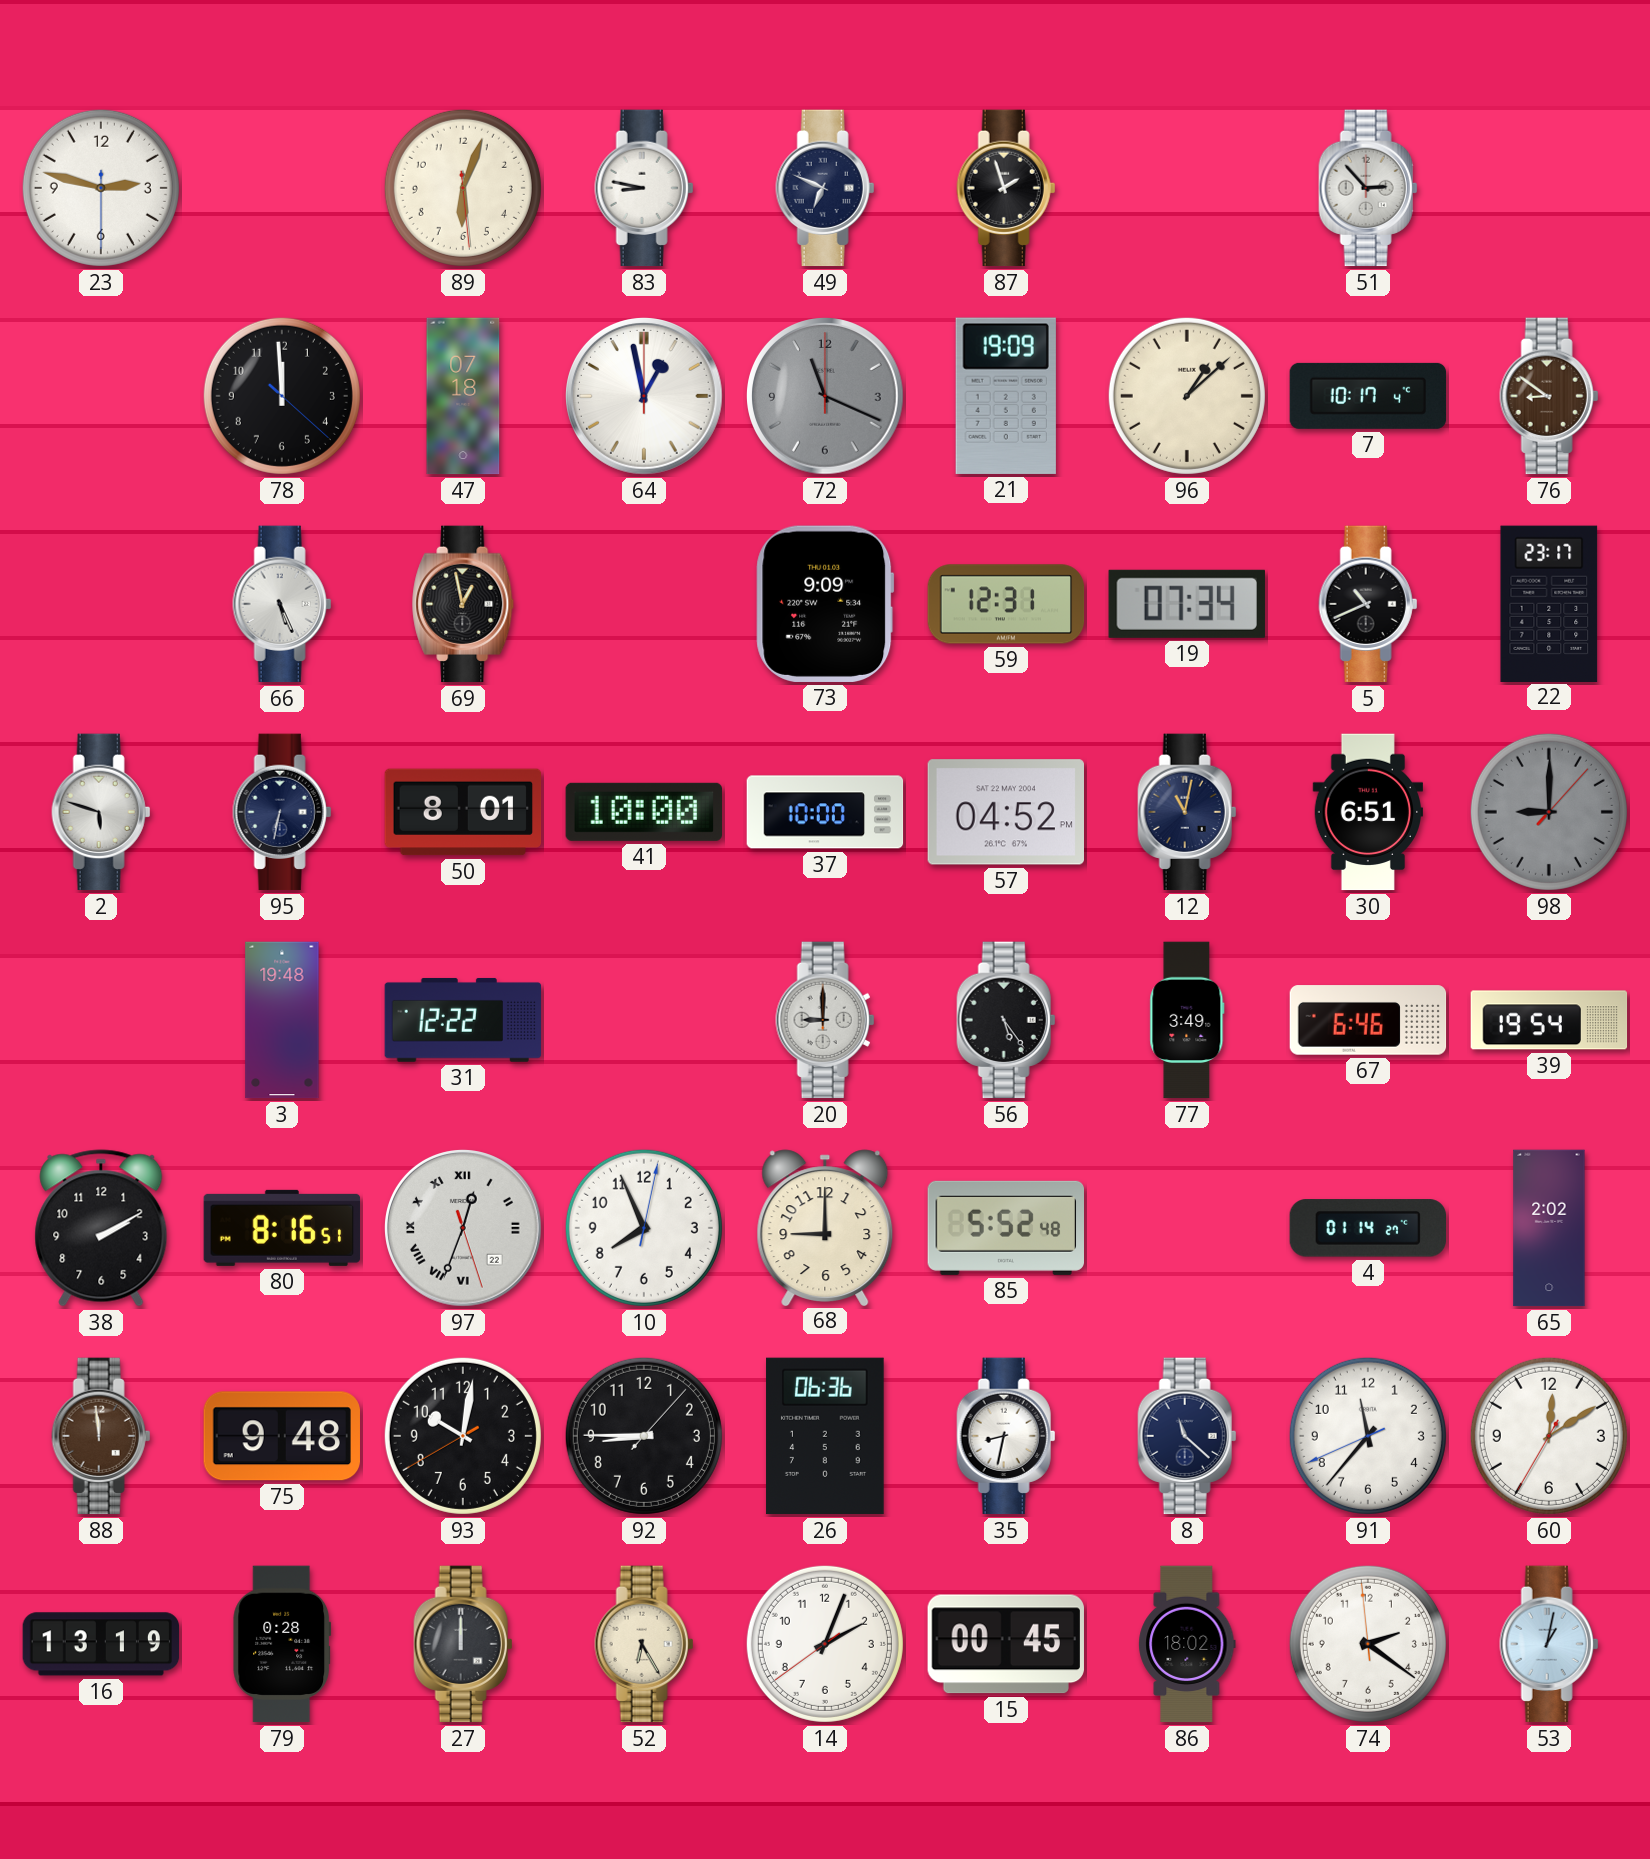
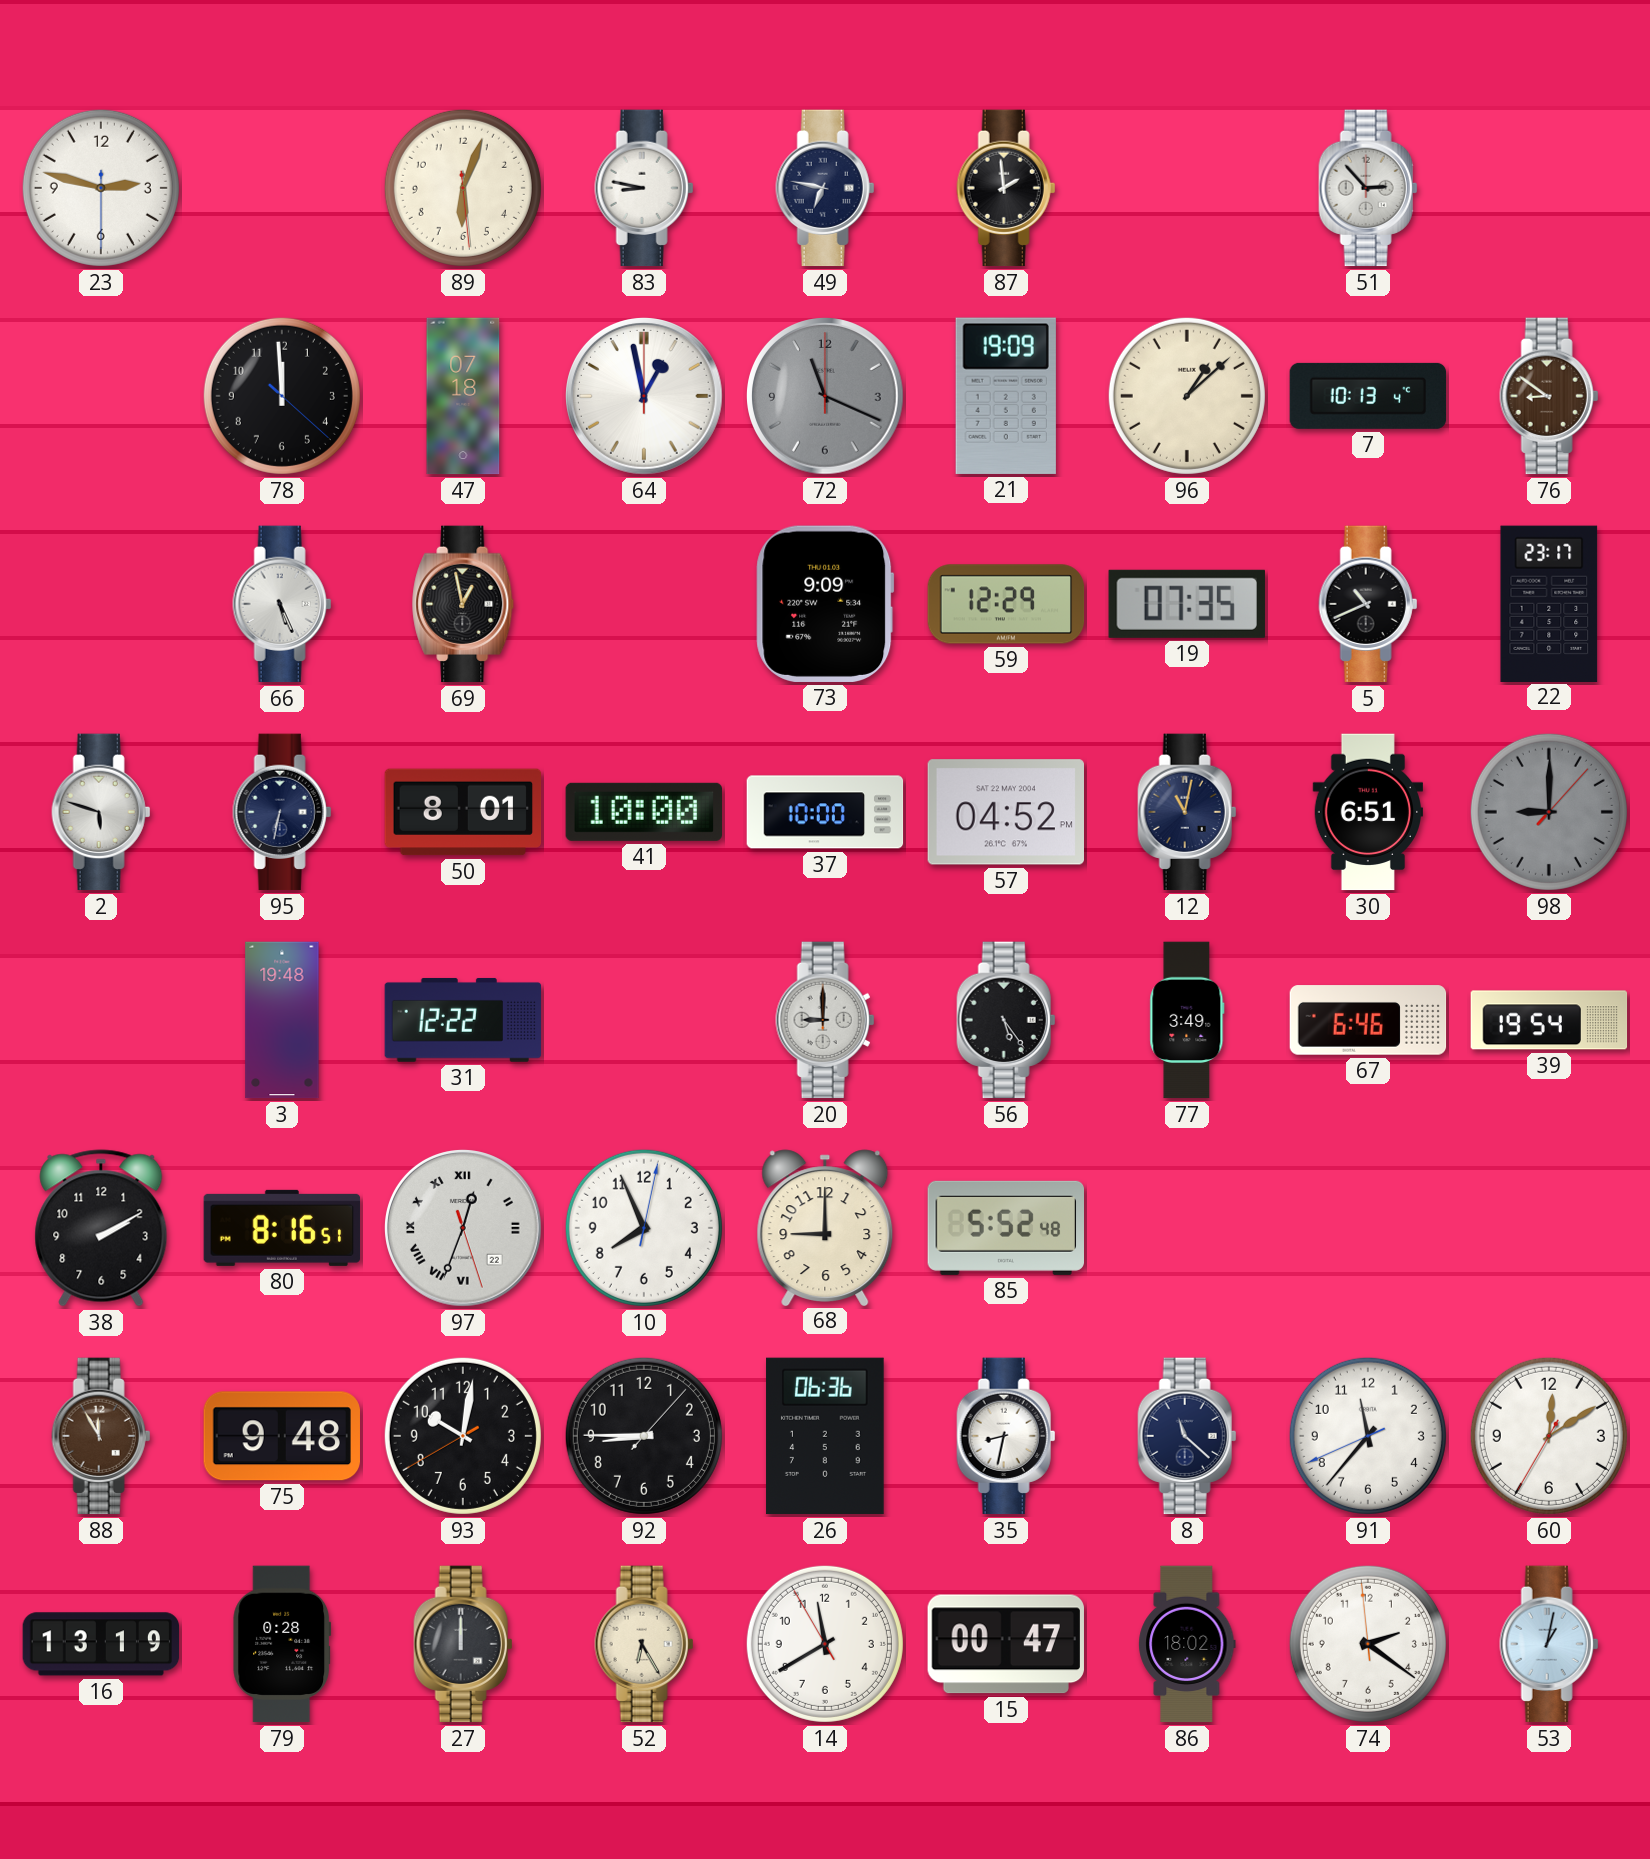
49: 6:49 -> 6:47 (825, 188)
87: 1:57 -> 1:59 (1006, 188)
7: 10:17 -> 10:13 (1368, 396)
59: 12:31 -> 12:29 (1006, 604)
19: 07:34 -> 07:35 (1187, 604)
4: 01:14 -> none (1367, 1228)
65: 2:02 -> none (1549, 1228)
88: 11:59 -> 11:55 (101, 1436)
14: 2:03 -> 11:39 (825, 1644)
15: 00:45 -> 00:47 (1006, 1644)
